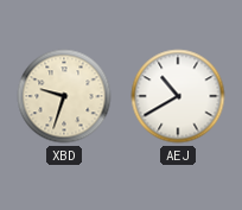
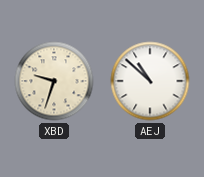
AEJ: 10:40 -> 10:52 (150, 81)
